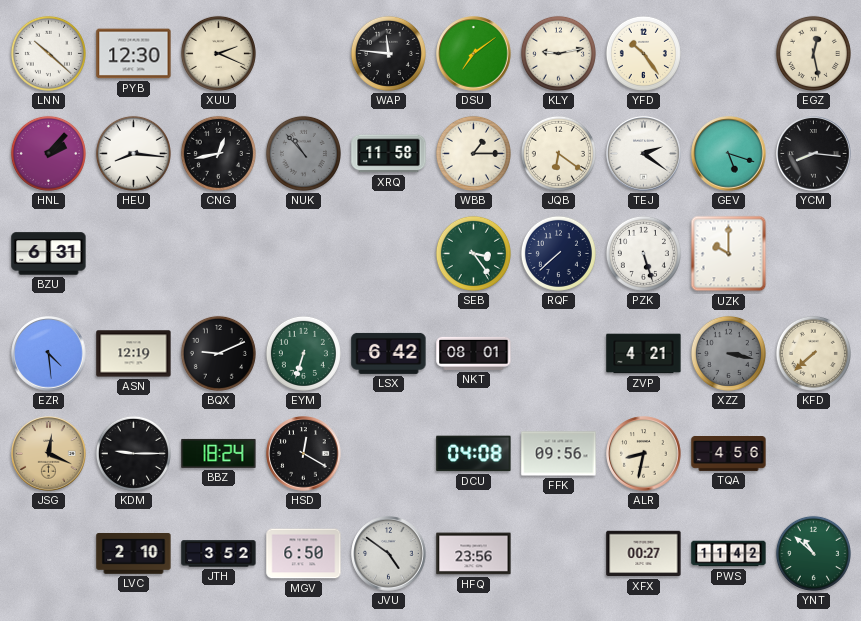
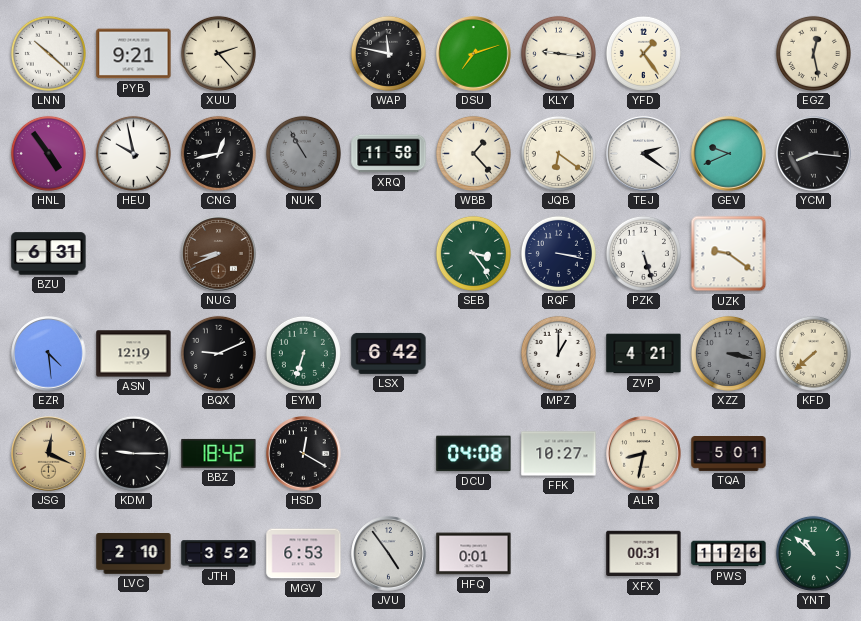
PYB: 12:30 -> 9:21 (134, 54)
XUU: 2:19 -> 2:23 (218, 53)
WAP: 11:46 -> 11:47 (388, 53)
DSU: 7:09 -> 7:12 (474, 54)
KLY: 9:13 -> 9:16 (558, 53)
YFD: 10:24 -> 1:24 (643, 53)
HNL: 2:07 -> 4:54 (48, 153)
HEU: 8:16 -> 9:58 (133, 153)
NUK: 10:53 -> 10:55 (303, 153)
WBB: 1:15 -> 1:23 (473, 153)
GEV: 5:18 -> 9:41 (729, 154)
NUG: none -> 8:41 (219, 254)
RQF: 7:38 -> 3:17 (558, 253)
UZK: 10:00 -> 9:21 (729, 254)
NKT: 08:01 -> none (474, 353)
MPZ: none -> 1:00 (558, 353)
BBZ: 18:24 -> 18:42 (219, 453)
FFK: 09:56 -> 10:27 (559, 454)
TQA: 4:56 -> 5:01 (729, 454)
MGV: 6:50 -> 6:53 (304, 554)
JVU: 4:51 -> 4:54 (389, 554)
HFQ: 23:56 -> 0:01 (474, 554)
XFX: 00:27 -> 00:31 (644, 554)
PWS: 11:42 -> 11:26 (729, 554)
